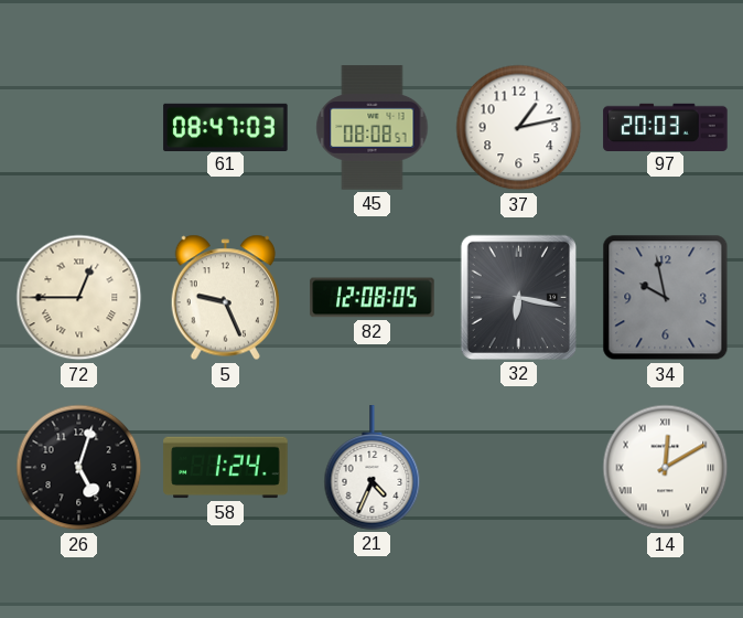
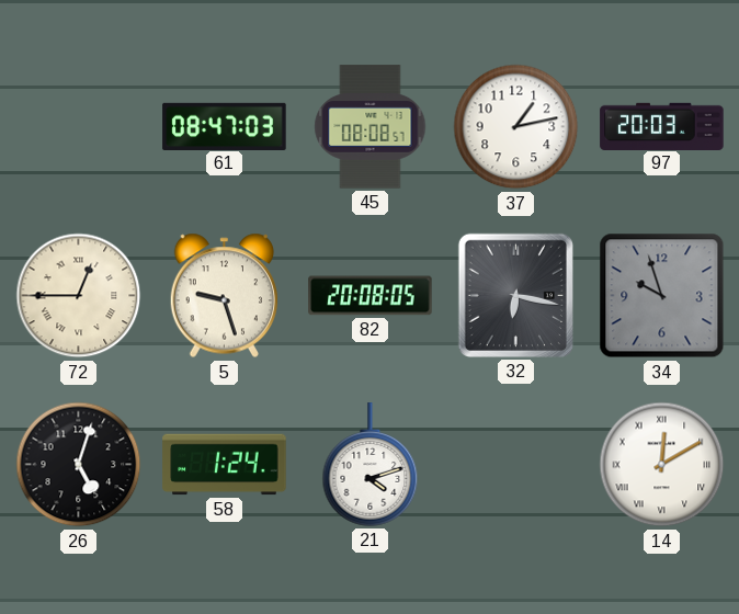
5: 9:26 -> 9:27 (224, 296)
82: 12:08 -> 20:08 (371, 296)
34: 9:58 -> 9:57 (662, 296)
21: 4:34 -> 4:12 (371, 465)
